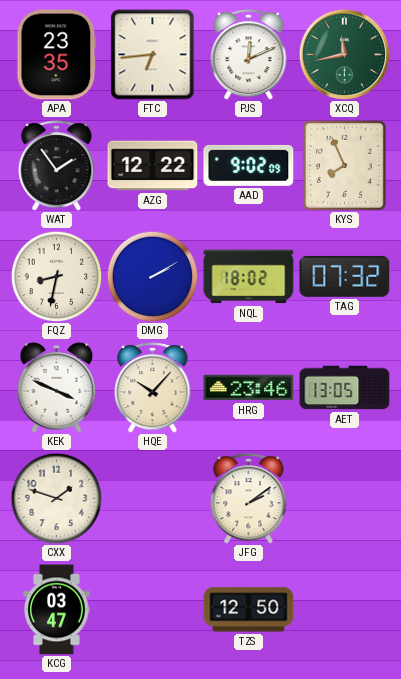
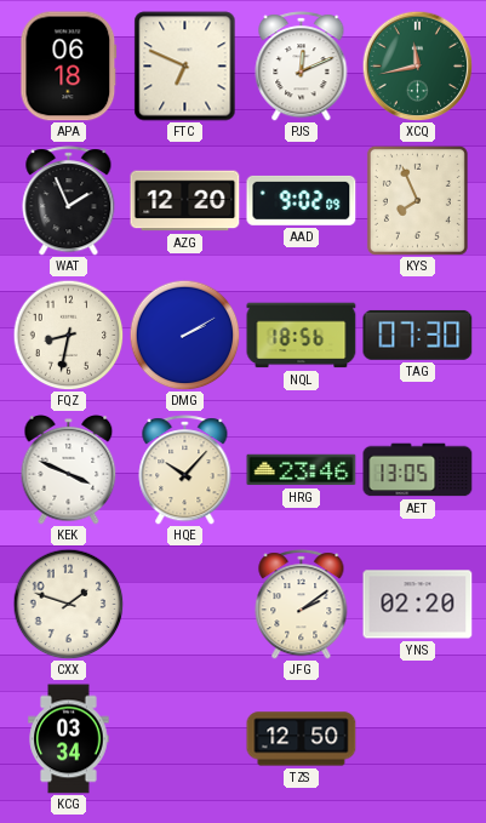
APA: 23:35 -> 06:18 (69, 67)
FTC: 6:44 -> 6:49 (185, 67)
WAT: 1:54 -> 1:56 (69, 201)
AZG: 12:22 -> 12:20 (185, 201)
NQL: 18:02 -> 18:56 (302, 336)
TAG: 07:32 -> 07:30 (418, 335)
YNS: none -> 02:20 (418, 605)
KCG: 03:47 -> 03:34 (69, 739)
